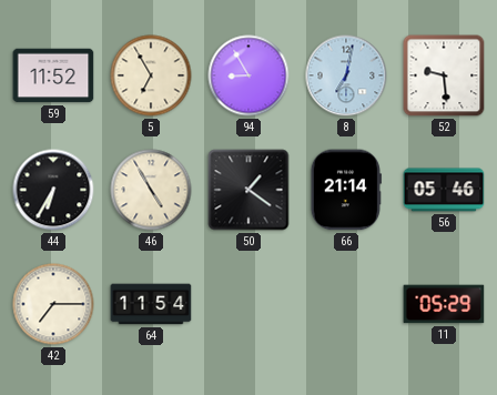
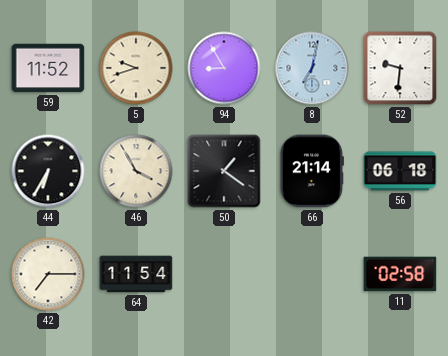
5: 6:55 -> 9:42 (136, 68)
52: 9:29 -> 9:31 (400, 68)
46: 4:55 -> 3:55 (136, 171)
56: 05:46 -> 06:18 (400, 171)
11: 05:29 -> 02:58 (400, 274)
